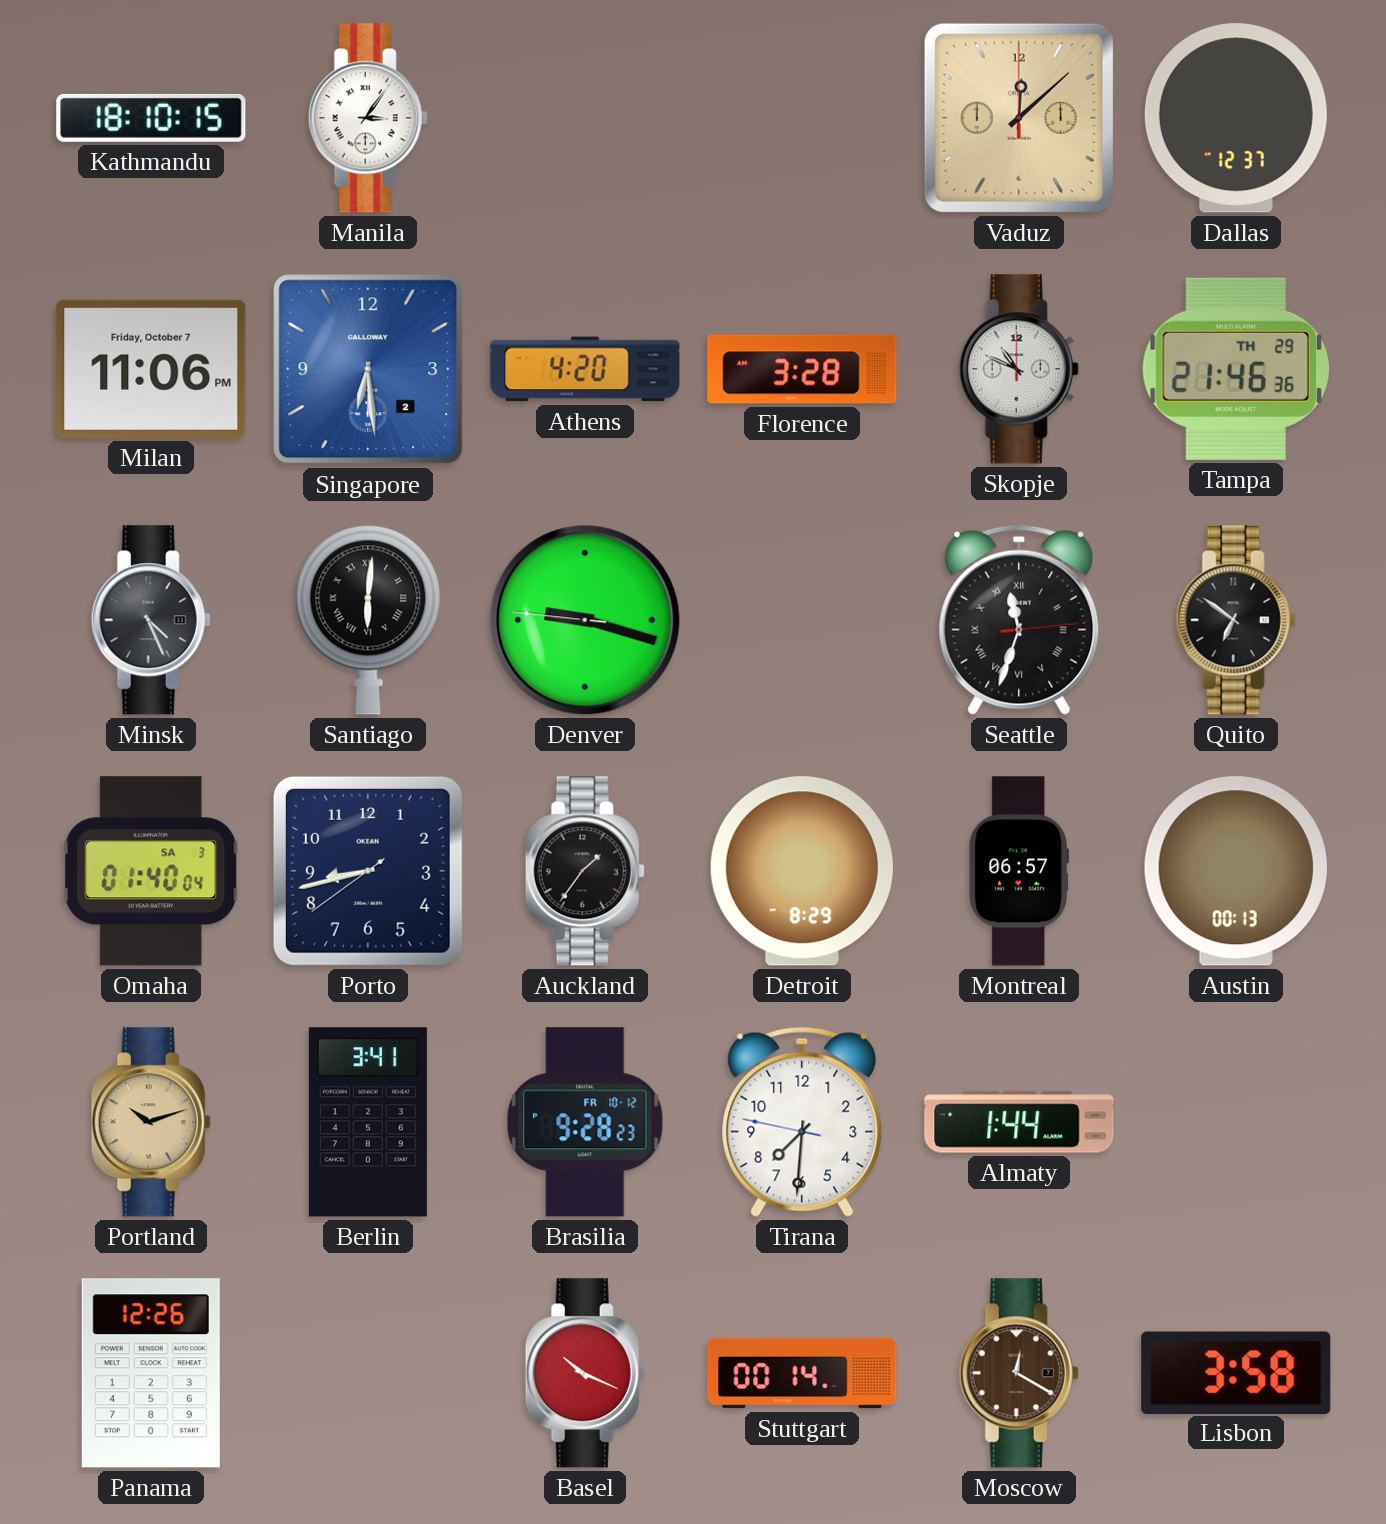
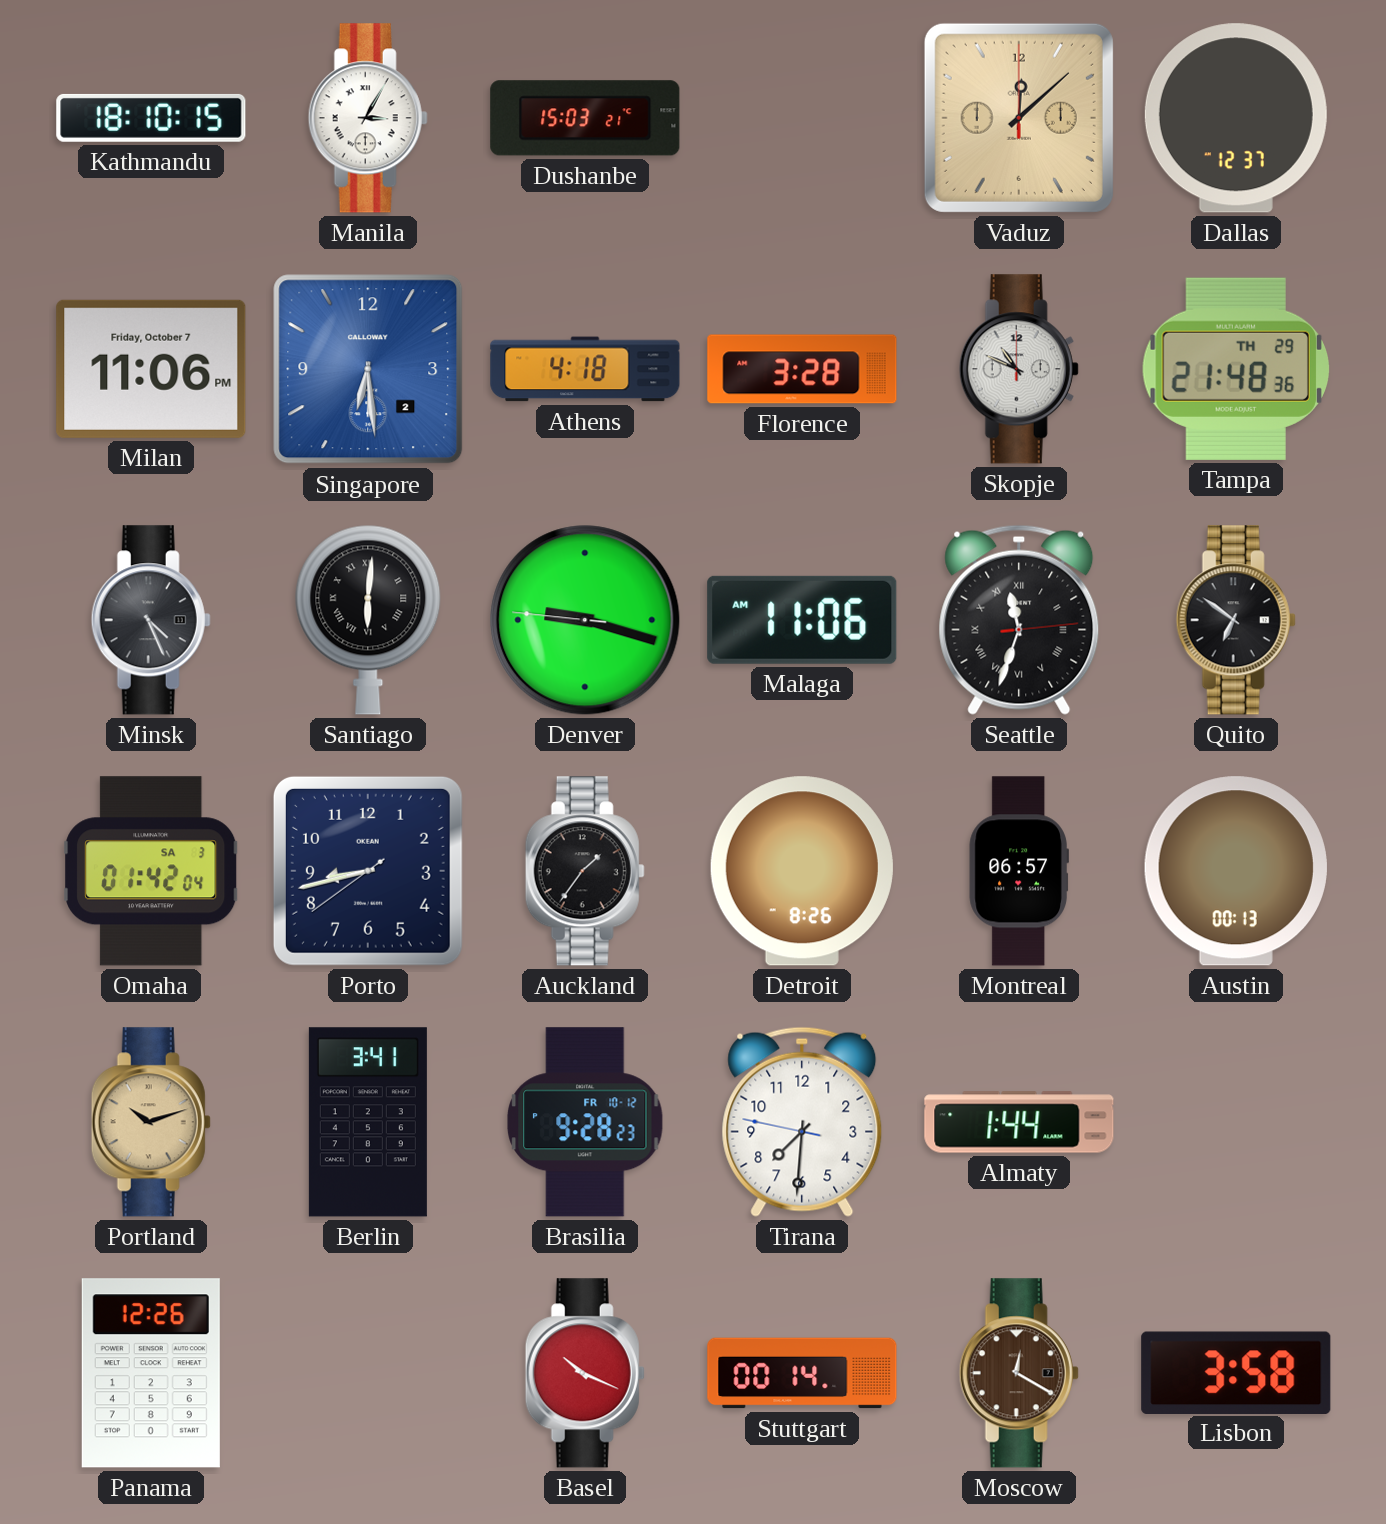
Manila: 3:06 -> 3:05 (368, 118)
Dushanbe: none -> 15:03 (585, 118)
Athens: 4:20 -> 4:18 (585, 369)
Tampa: 21:46 -> 21:48 (1236, 369)
Malaga: none -> 11:06 (802, 620)
Omaha: 01:40 -> 01:42 (152, 871)
Detroit: 8:29 -> 8:26 (802, 871)
